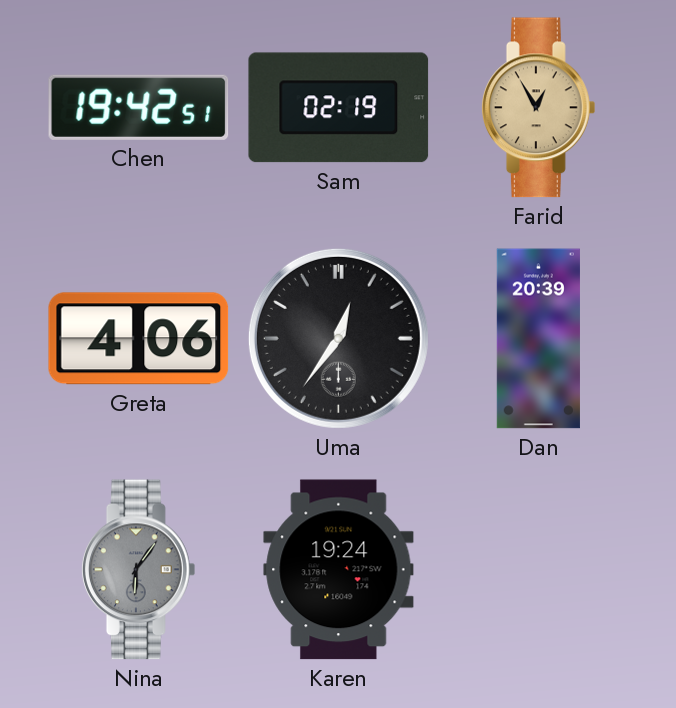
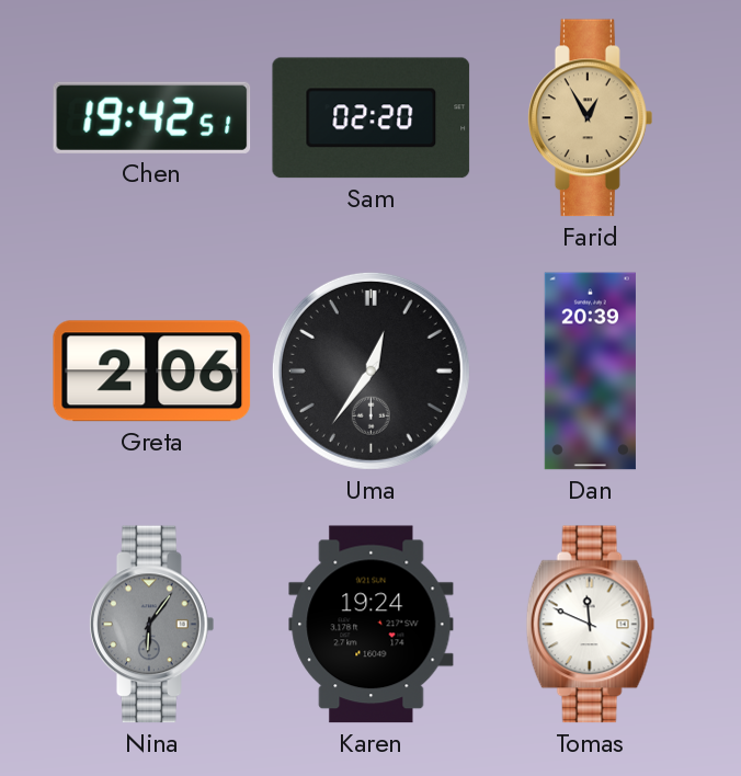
Sam: 02:19 -> 02:20 (372, 118)
Greta: 4:06 -> 2:06 (152, 372)
Tomas: none -> 11:49 (591, 625)
